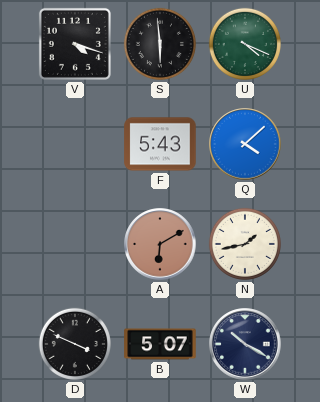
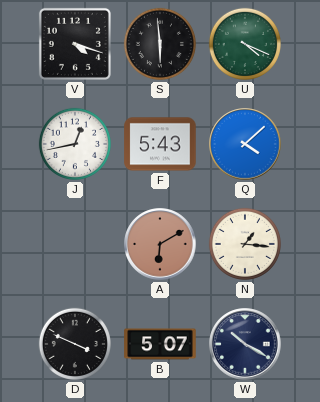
J: none -> 12:43 (75, 144)
N: 1:43 -> 1:16 (245, 244)
